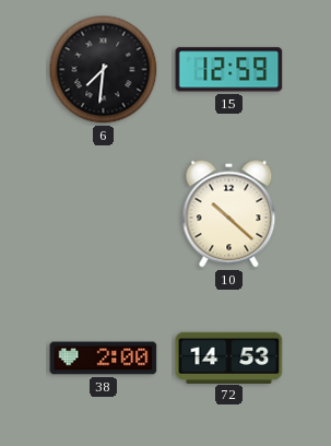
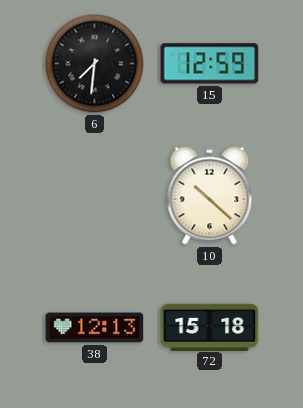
38: 2:00 -> 12:13 (95, 328)
72: 14:53 -> 15:18 (210, 327)
